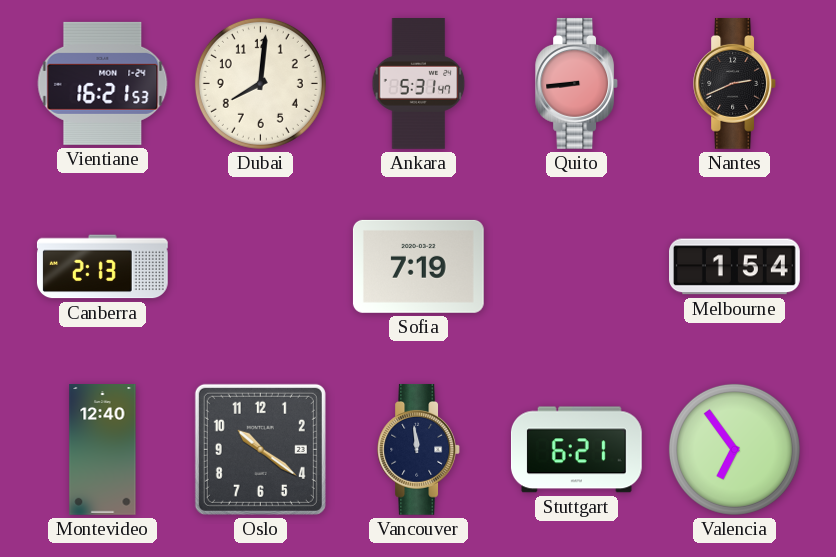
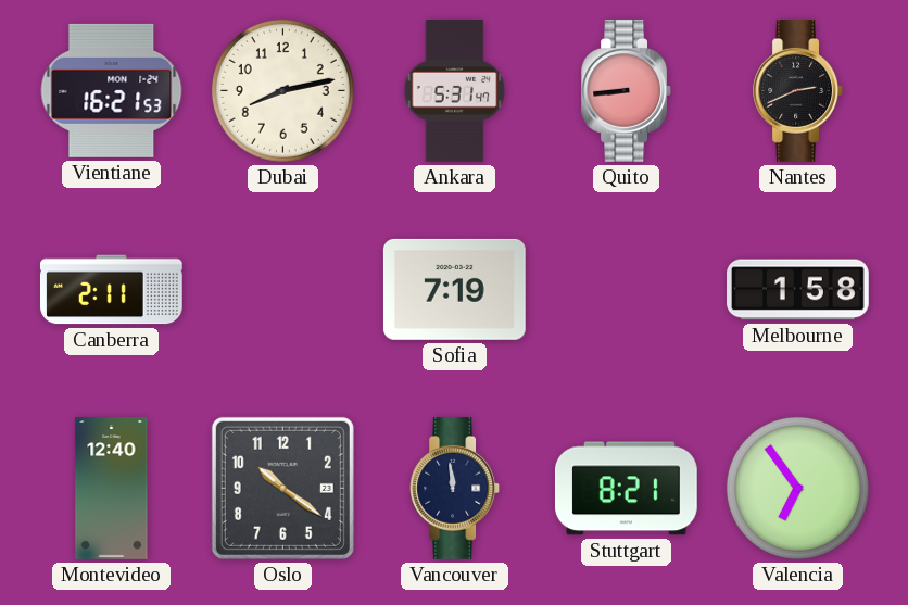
Dubai: 8:01 -> 8:13 (282, 90)
Canberra: 2:13 -> 2:11 (111, 290)
Melbourne: 1:54 -> 1:58 (798, 290)
Stuttgart: 6:21 -> 8:21 (626, 489)
